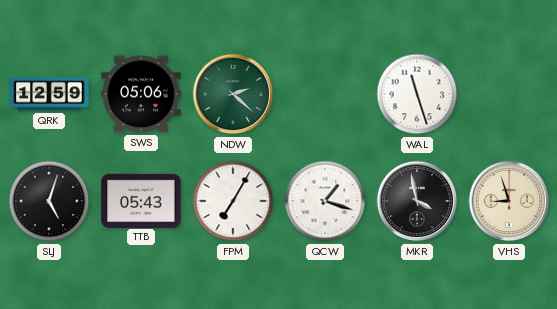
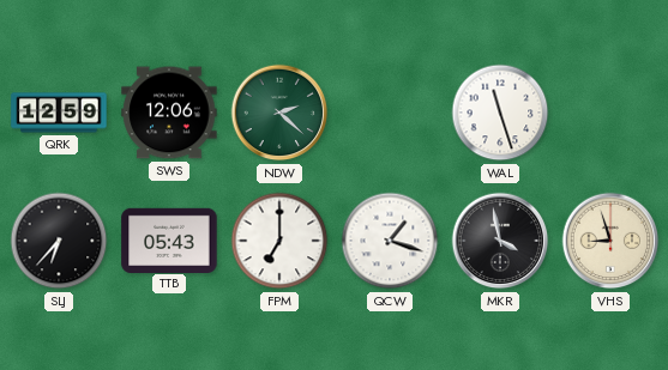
SWS: 05:06 -> 12:06 (169, 113)
SLJ: 5:03 -> 6:37 (59, 241)
FPM: 7:05 -> 7:00 (279, 241)
